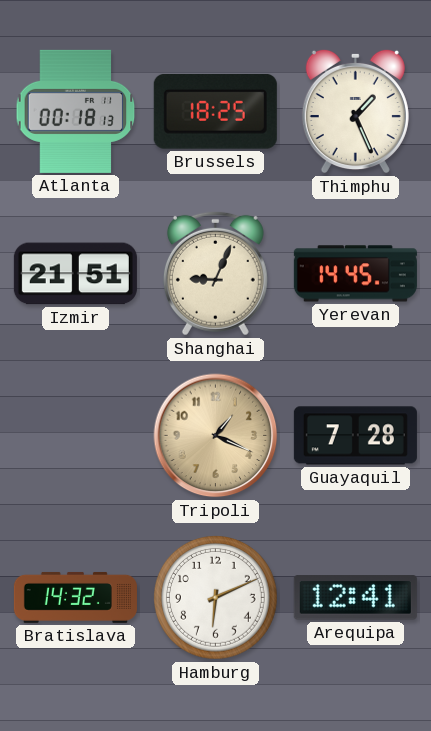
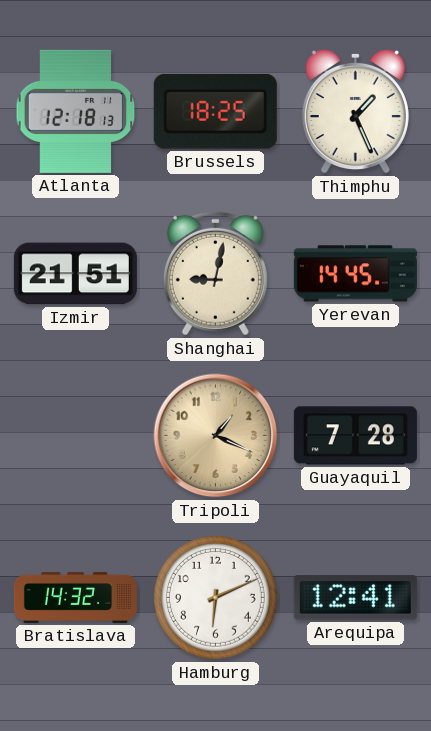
Atlanta: 00:18 -> 12:18 (76, 111)
Shanghai: 9:04 -> 9:02 (215, 273)
